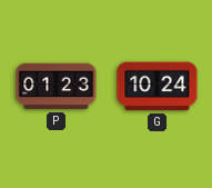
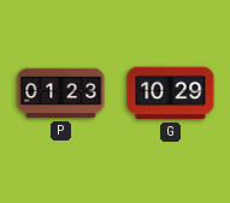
G: 10:24 -> 10:29 (171, 94)
